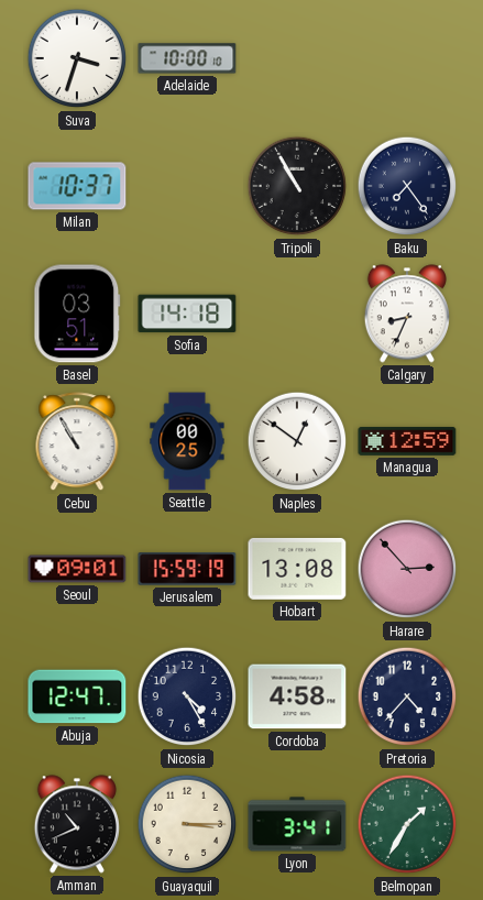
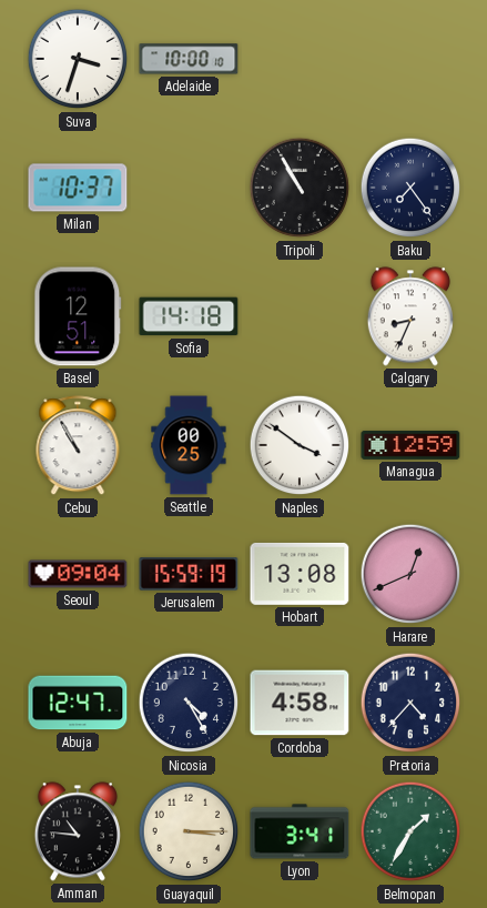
Basel: 03:51 -> 12:51 (78, 316)
Naples: 12:51 -> 3:51 (300, 445)
Seoul: 09:01 -> 09:04 (78, 574)
Harare: 2:53 -> 12:41 (410, 574)
Amman: 10:41 -> 10:46 (78, 831)
